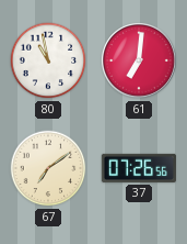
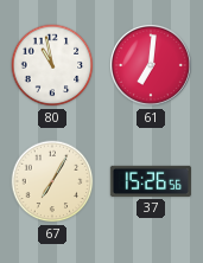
67: 7:09 -> 7:05 (52, 181)
37: 07:26 -> 15:26 (151, 181)
